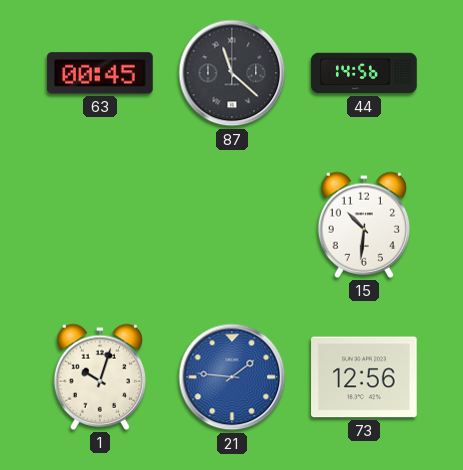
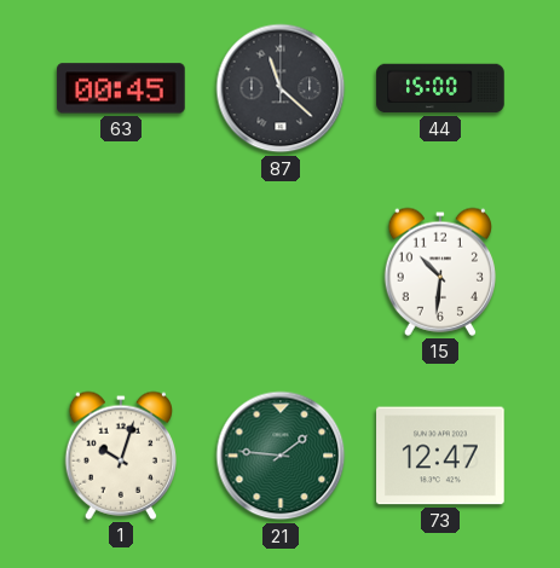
44: 14:56 -> 15:00 (440, 88)
21 dial: blue -> green (281, 456)
73: 12:56 -> 12:47 (440, 456)
